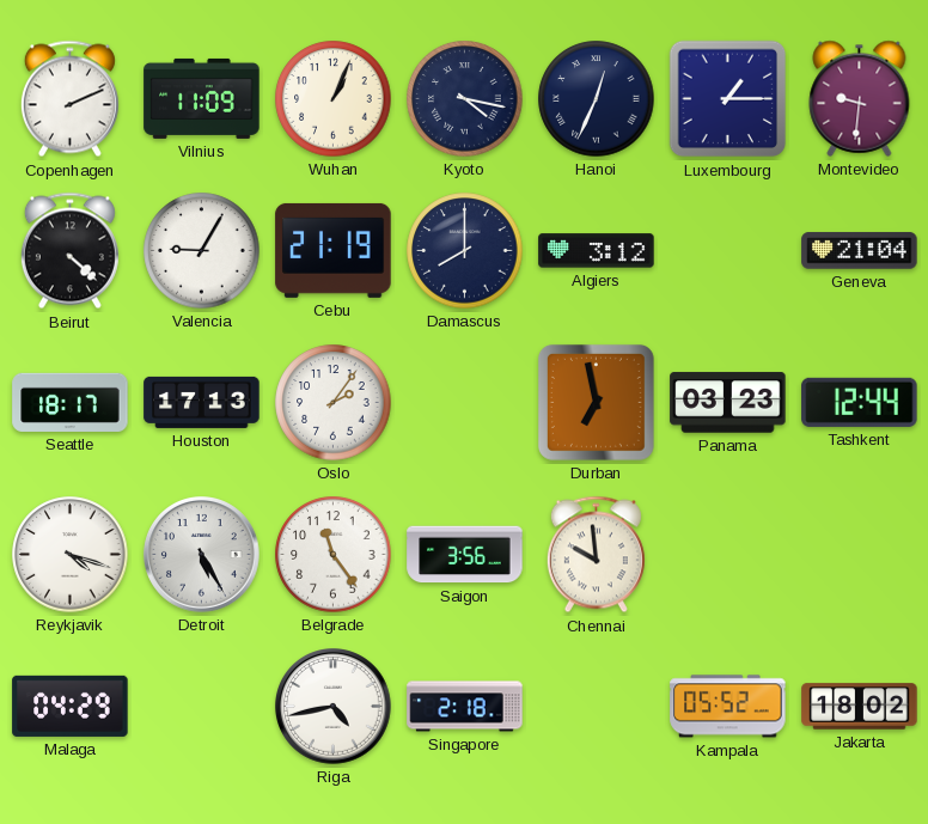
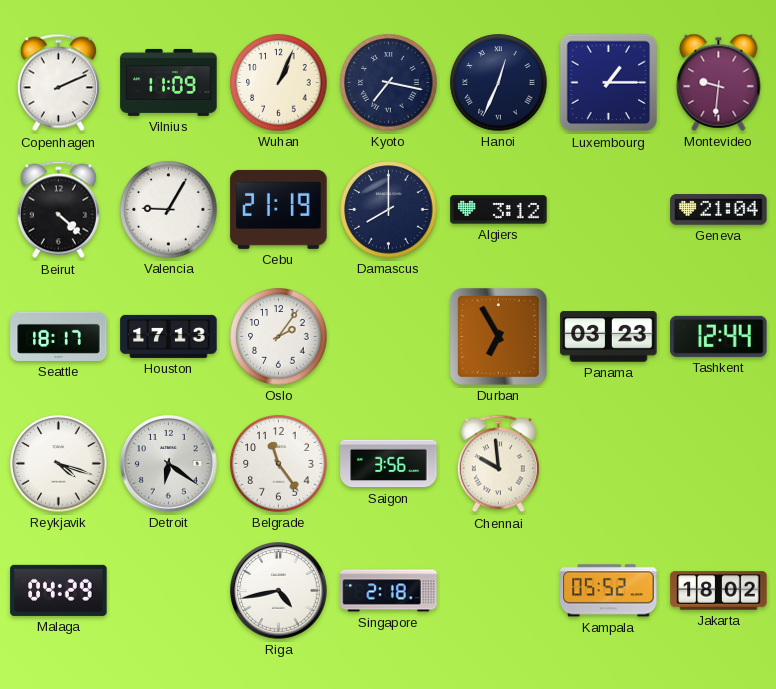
Kyoto: 4:17 -> 7:17 (389, 83)
Durban: 6:58 -> 6:55 (498, 336)
Detroit: 5:25 -> 6:21 (169, 464)
